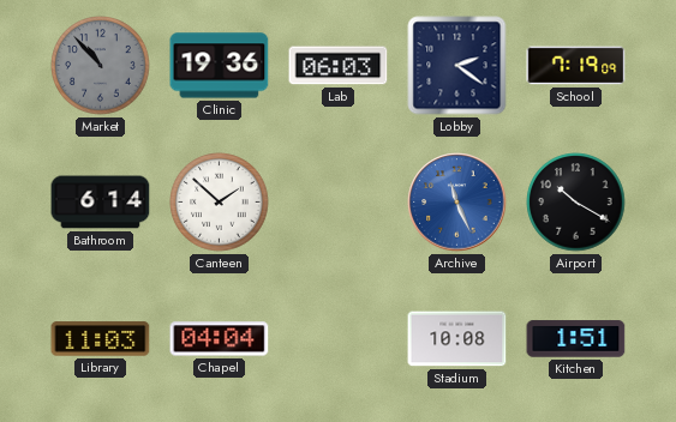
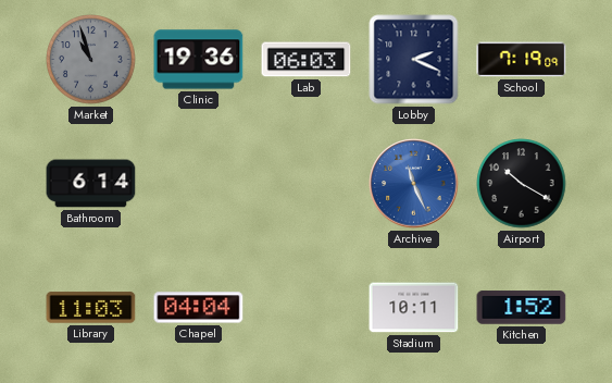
Market: 10:53 -> 10:57 (91, 60)
Lobby: 2:21 -> 2:19 (414, 60)
Canteen: 1:52 -> none (220, 203)
Stadium: 10:08 -> 10:11 (414, 308)
Kitchen: 1:51 -> 1:52 (522, 308)
